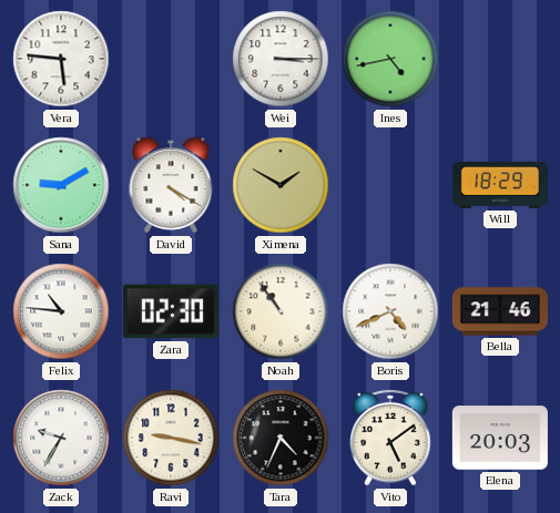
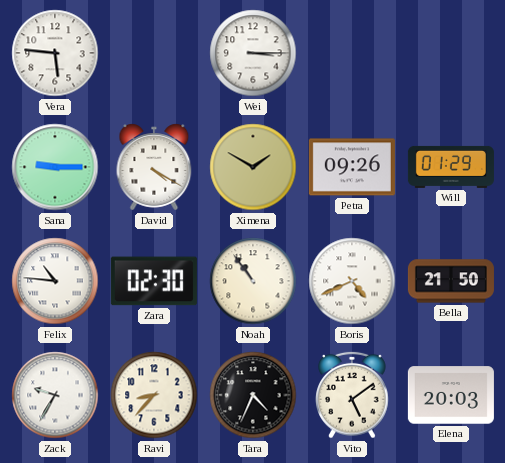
Ines: 4:43 -> none (390, 59)
Sana: 9:10 -> 9:15 (55, 167)
Petra: none -> 09:26 (352, 167)
Will: 18:29 -> 01:29 (451, 167)
Bella: 21:46 -> 21:50 (451, 281)
Ravi: 9:17 -> 8:37 (154, 395)
